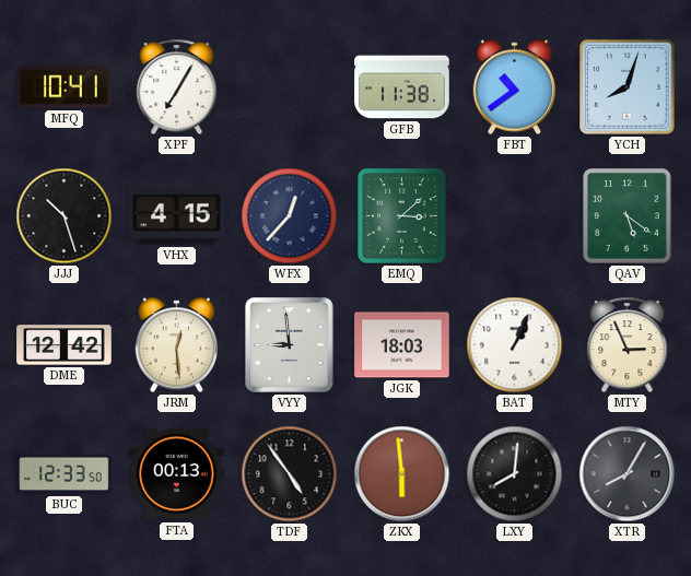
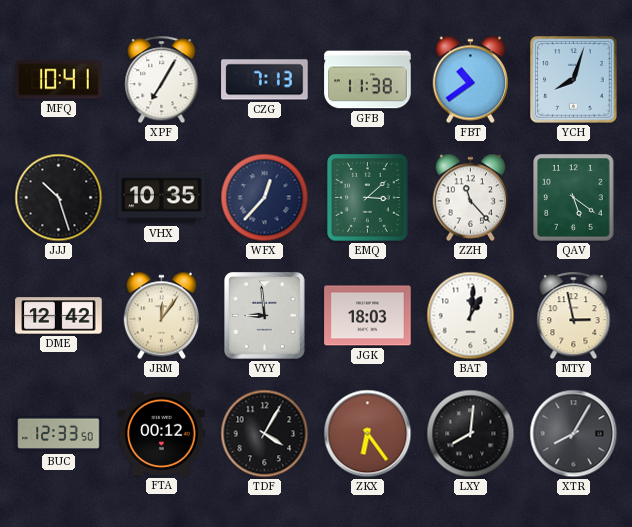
CZG: none -> 7:13 (265, 80)
VHX: 4:15 -> 10:35 (162, 198)
ZZH: none -> 11:23 (471, 198)
JRM: 12:29 -> 12:06 (162, 316)
BAT: 1:04 -> 1:01 (471, 316)
MTY: 2:56 -> 2:58 (574, 316)
FTA: 00:13 -> 00:12 (162, 434)
TDF: 4:54 -> 4:05 (265, 434)
ZKX: 5:59 -> 6:24 (368, 434)
